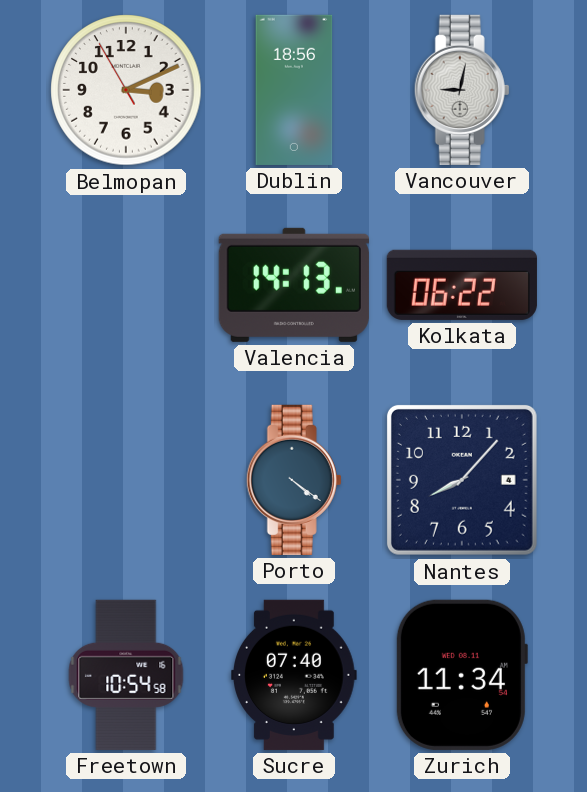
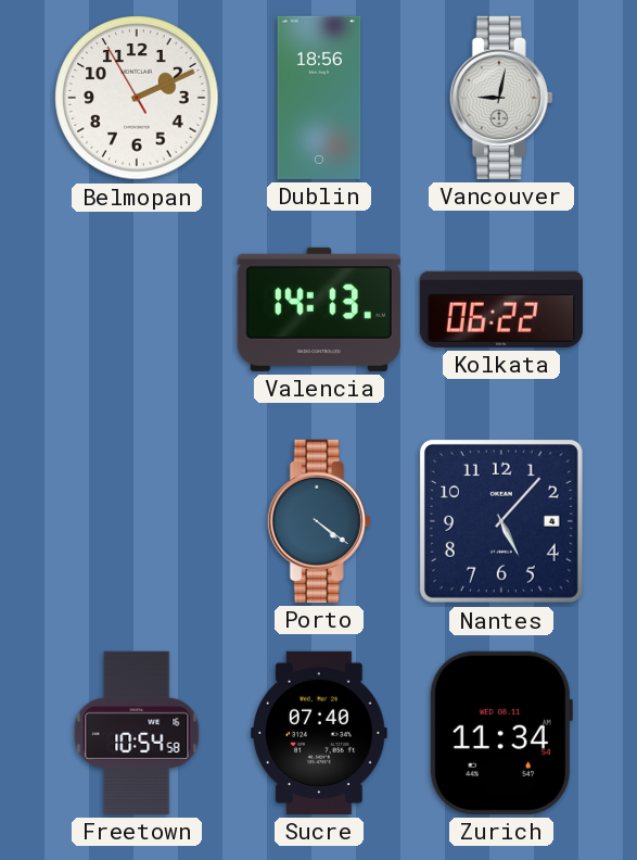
Belmopan: 3:10 -> 2:10 (137, 98)
Nantes: 8:07 -> 5:07 (501, 521)
